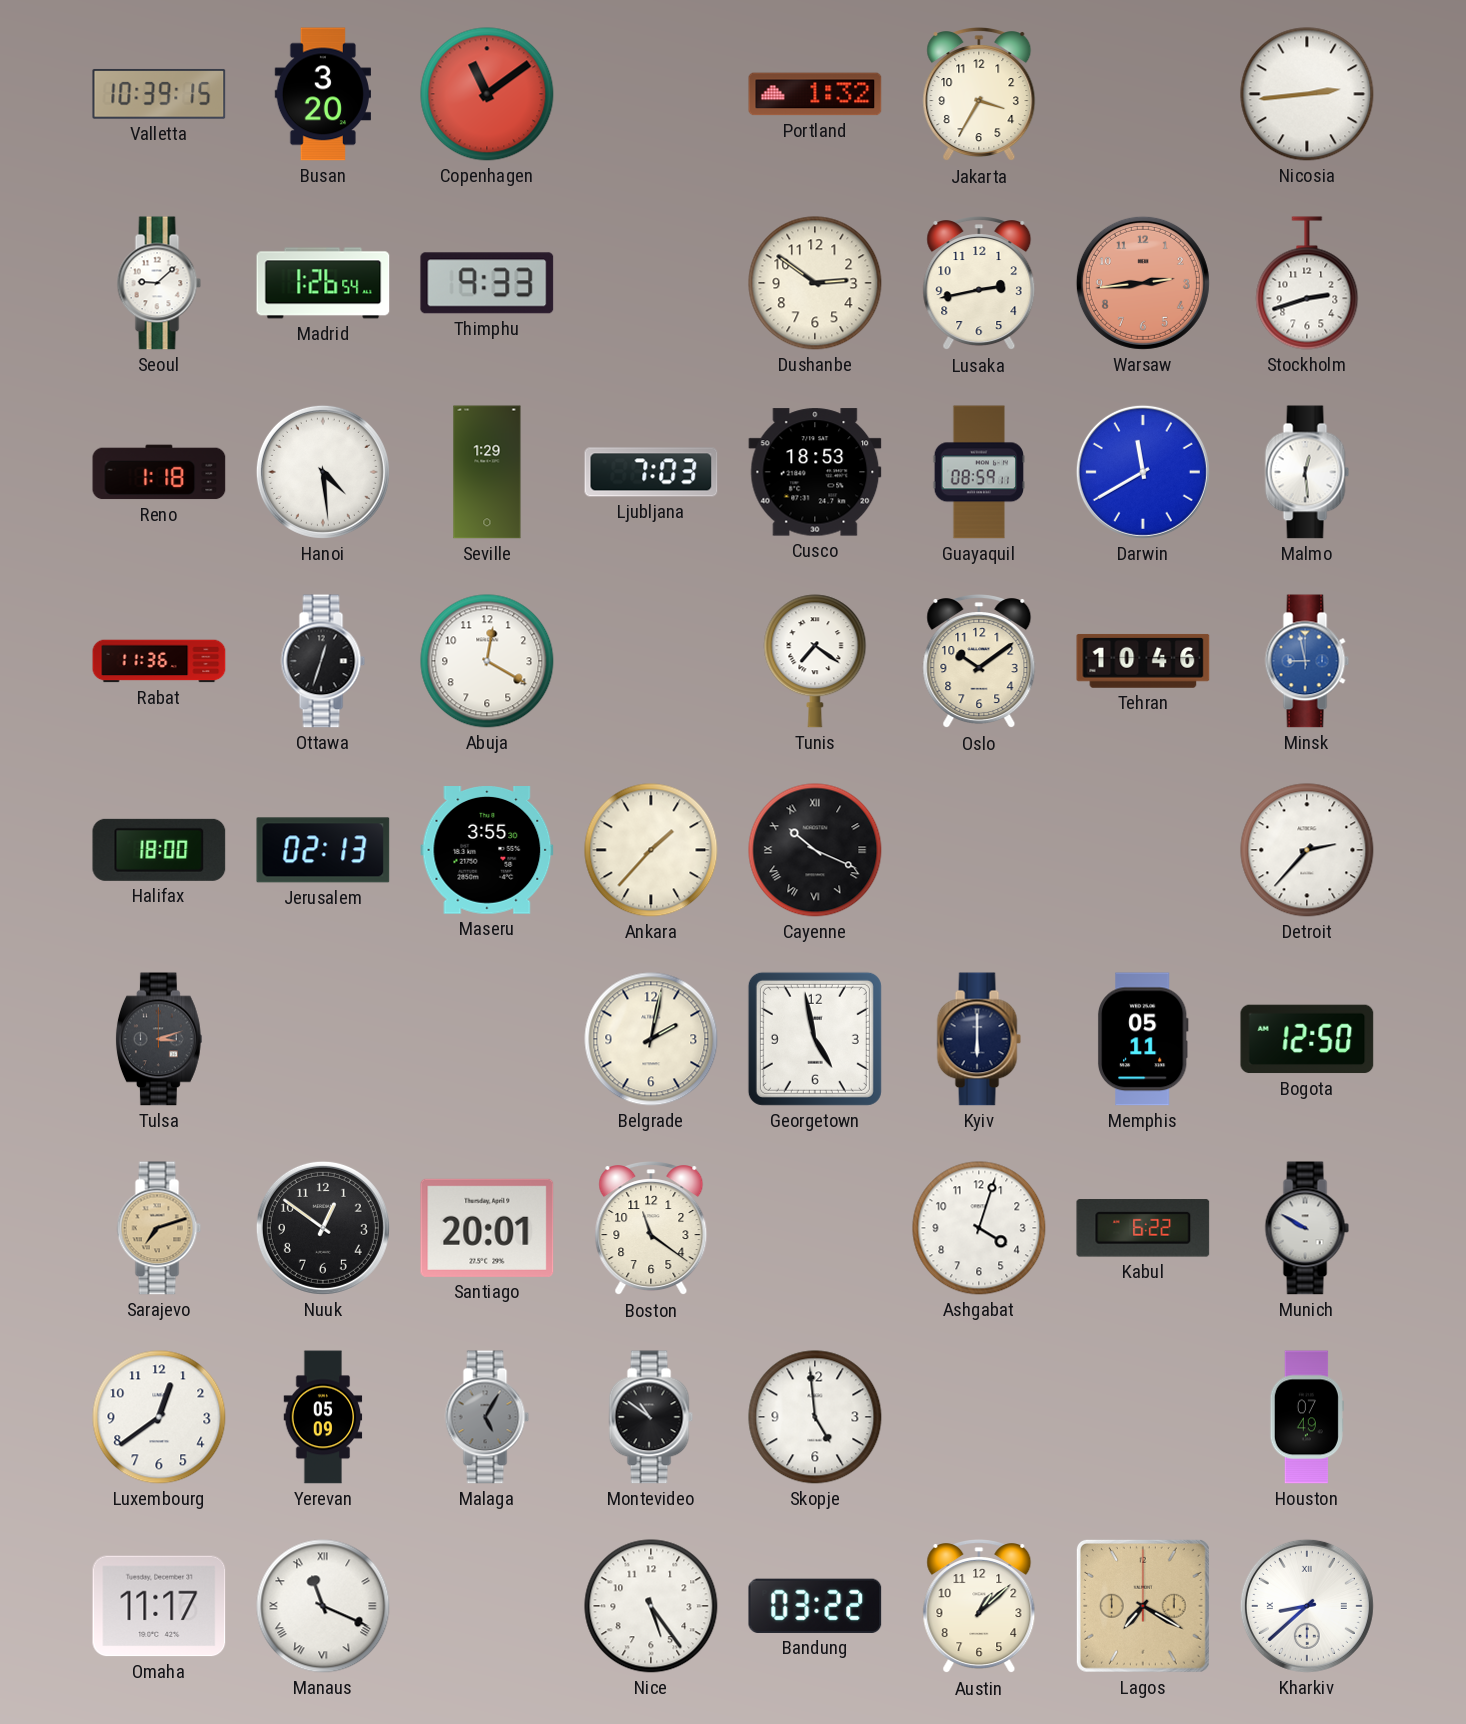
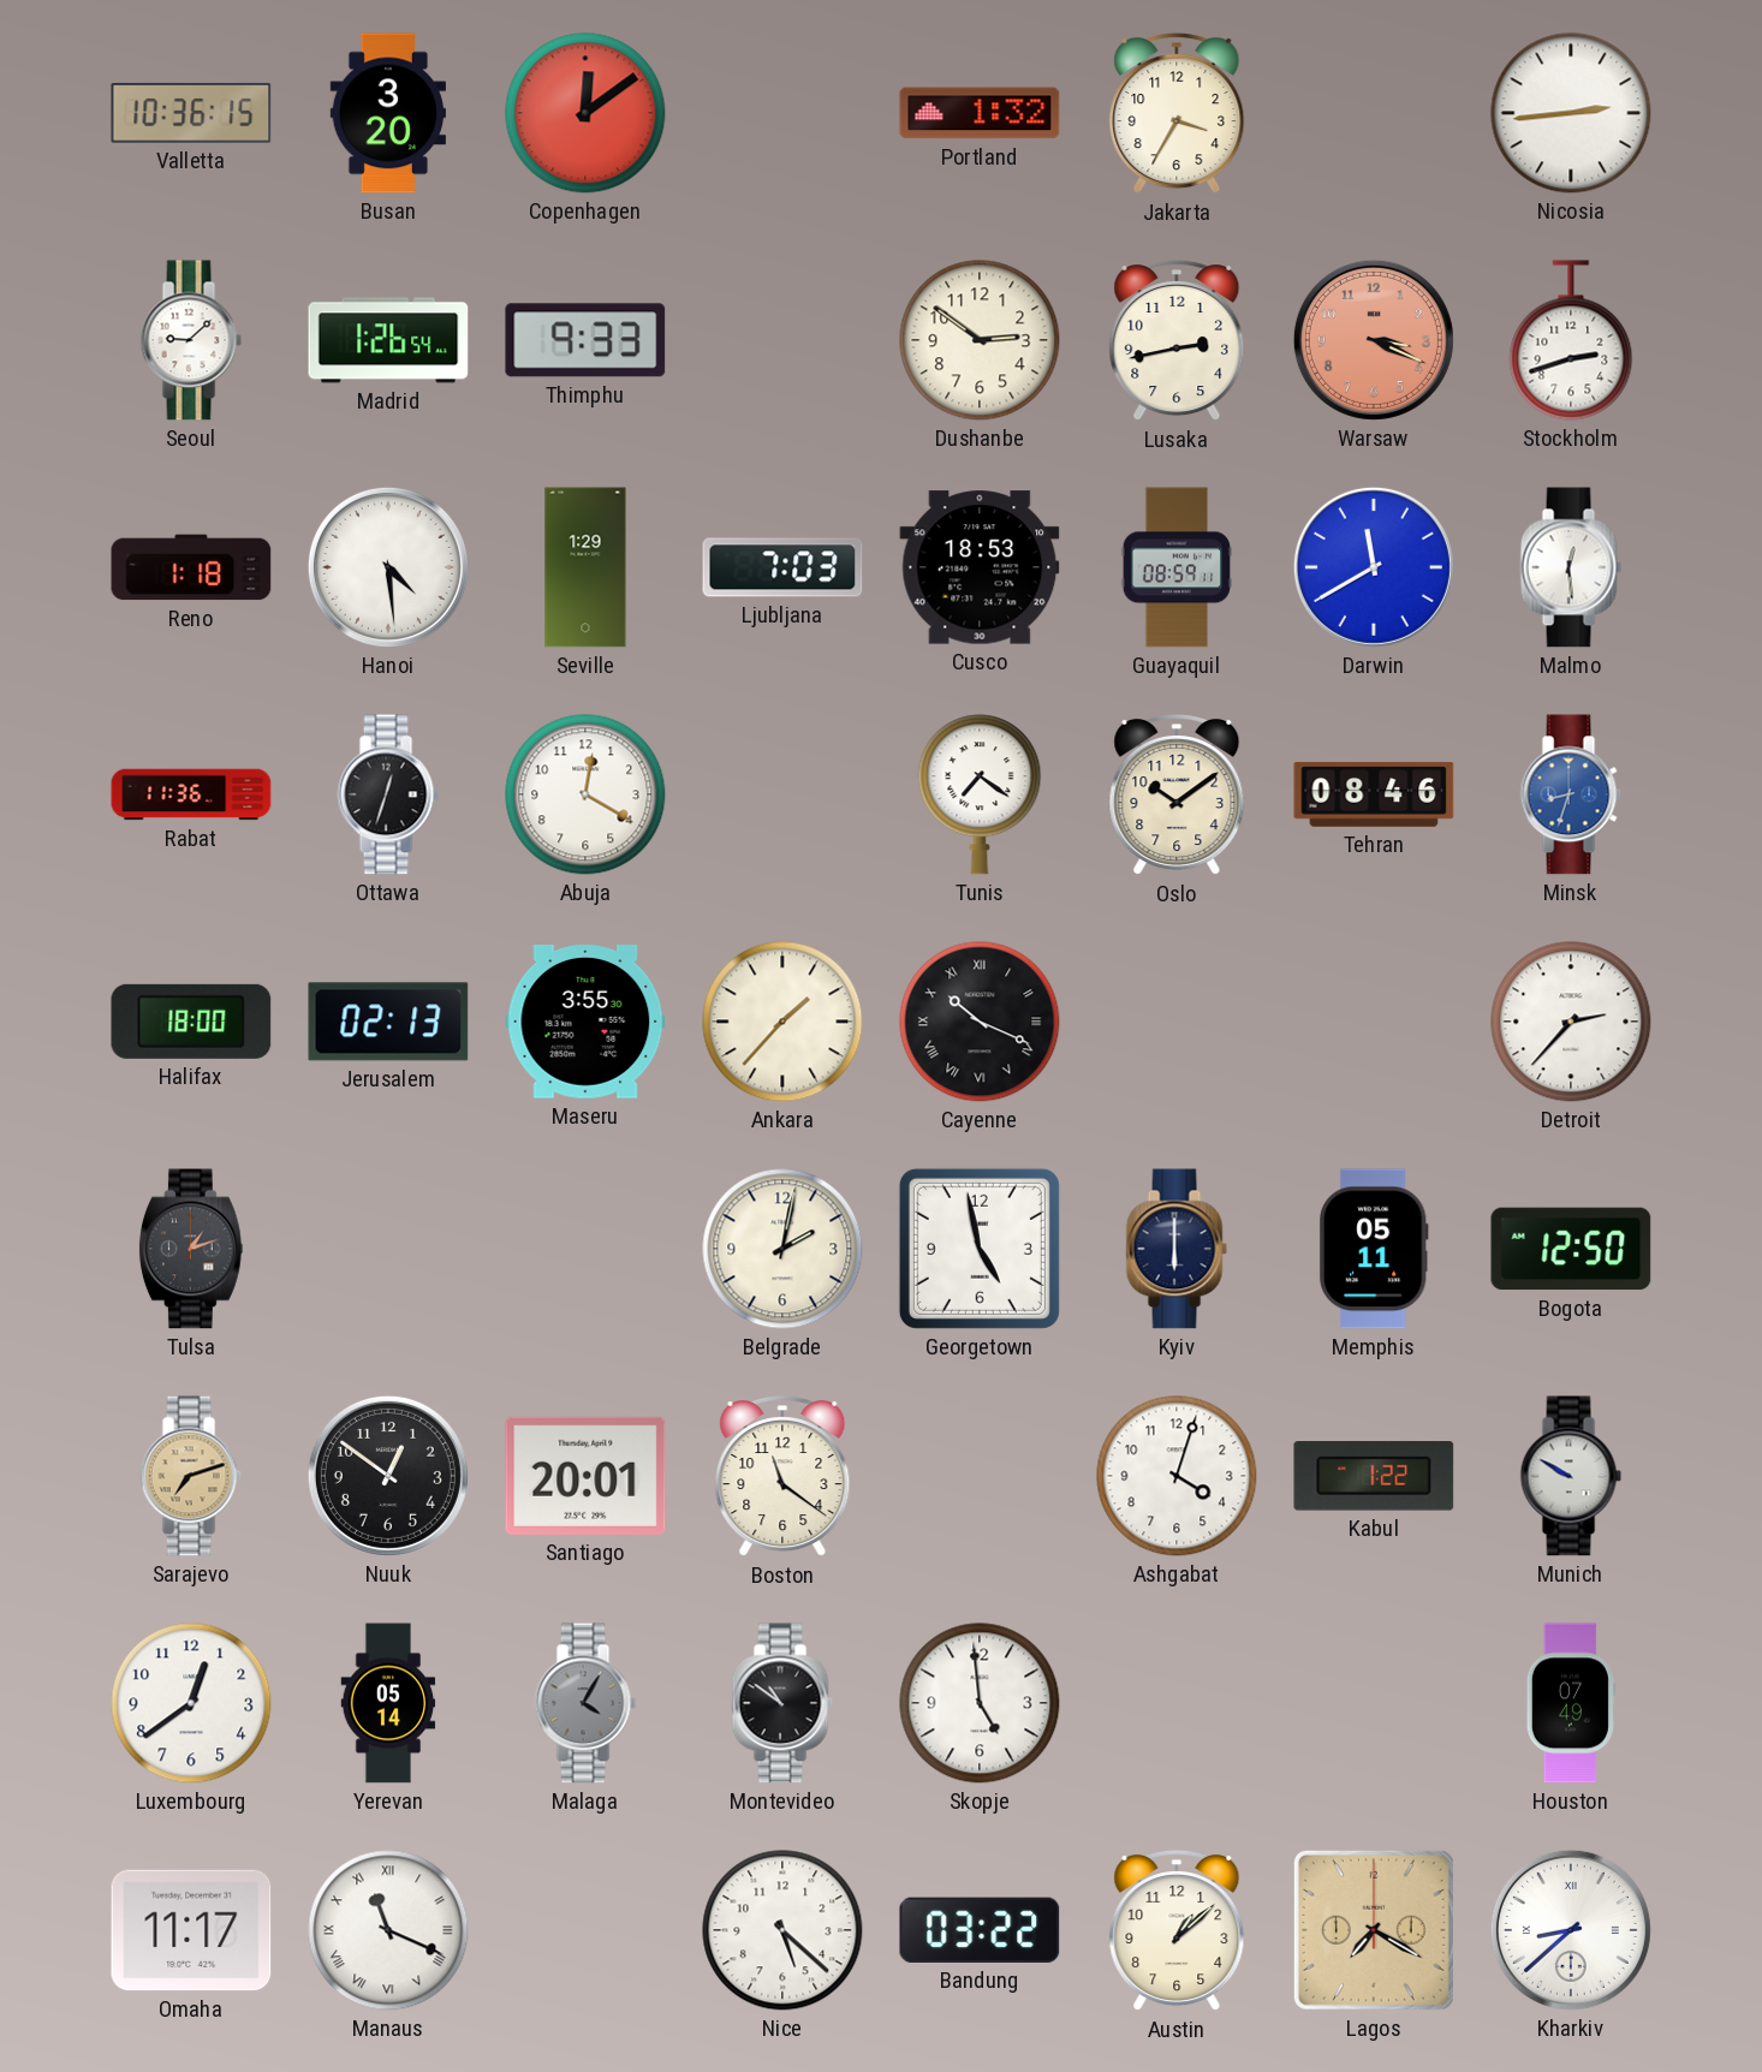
Valletta: 10:39 -> 10:36 (191, 113)
Copenhagen: 11:09 -> 12:09 (585, 113)
Warsaw: 2:44 -> 3:19 (1374, 340)
Tehran: 10:46 -> 08:46 (1374, 794)
Minsk: 8:58 -> 8:33 (1571, 794)
Tulsa: 3:12 -> 1:12 (191, 1249)
Kabul: 6:22 -> 1:22 (1374, 1476)
Yerevan: 05:09 -> 05:14 (388, 1703)
Malaga: 5:05 -> 4:05 (585, 1703)
Nice: 5:24 -> 5:22 (782, 1930)
